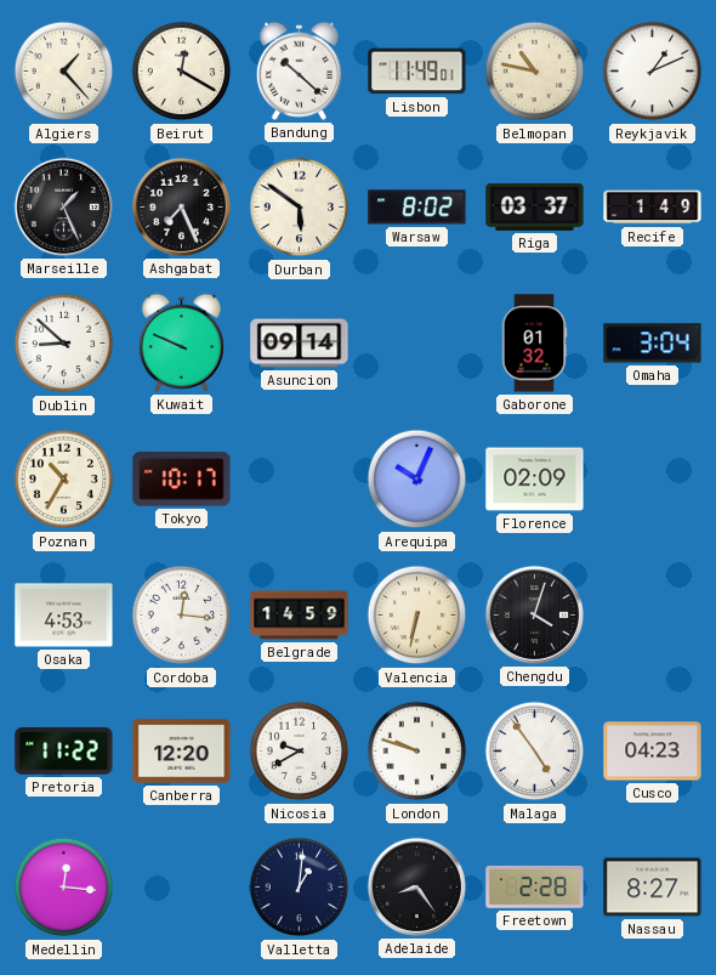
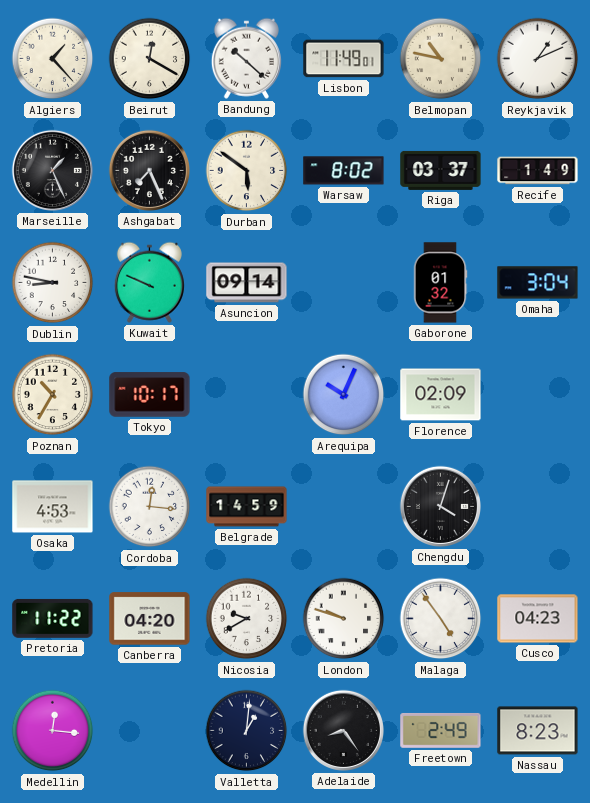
Dublin: 8:52 -> 8:47 (53, 283)
Valencia: 6:32 -> none (417, 616)
Canberra: 12:20 -> 04:20 (150, 619)
Freetown: 2:28 -> 2:49 (441, 730)
Nassau: 8:27 -> 8:23 (538, 731)
